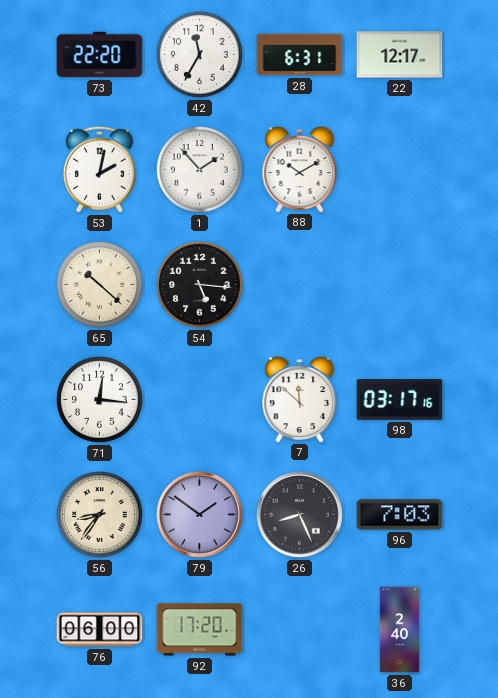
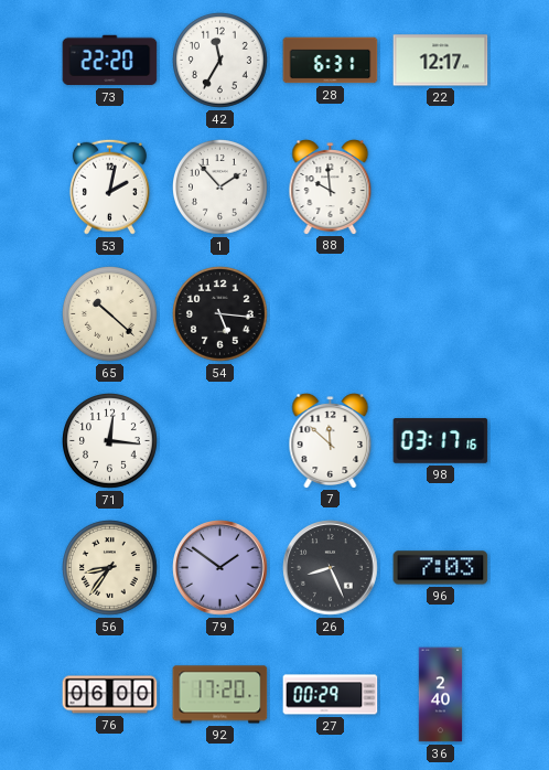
88: 10:10 -> 9:59 (331, 188)
27: none -> 00:29 (331, 695)
